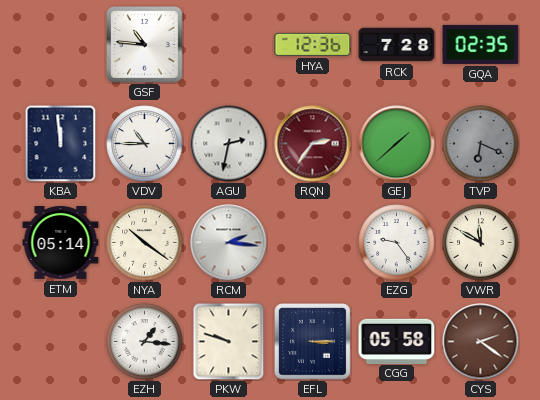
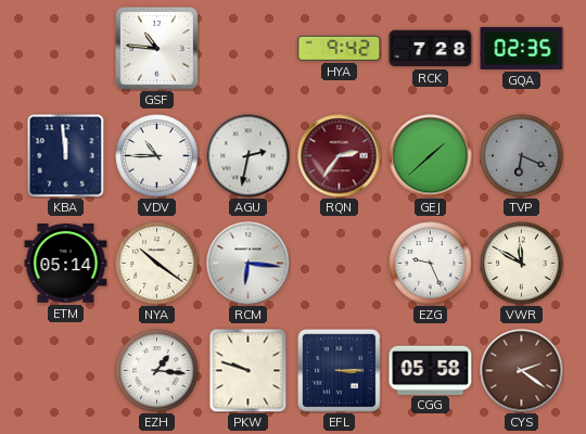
HYA: 12:36 -> 9:42 (340, 48)
RCM: 2:16 -> 6:16 (249, 264)
EZG: 9:24 -> 9:26 (431, 264)
